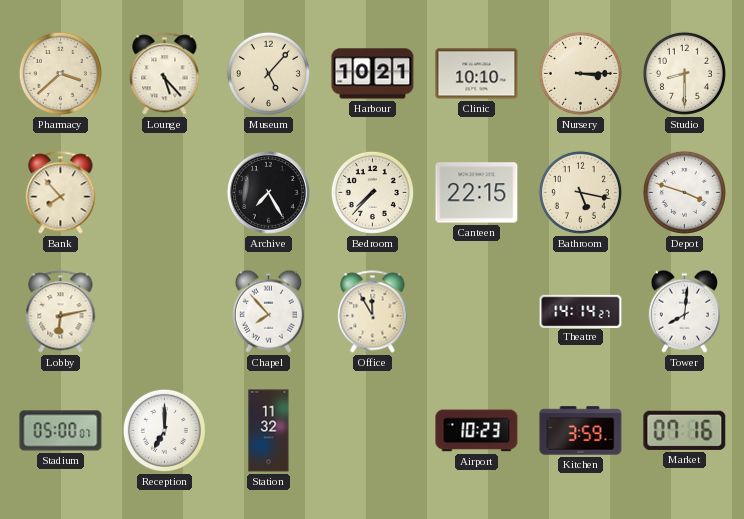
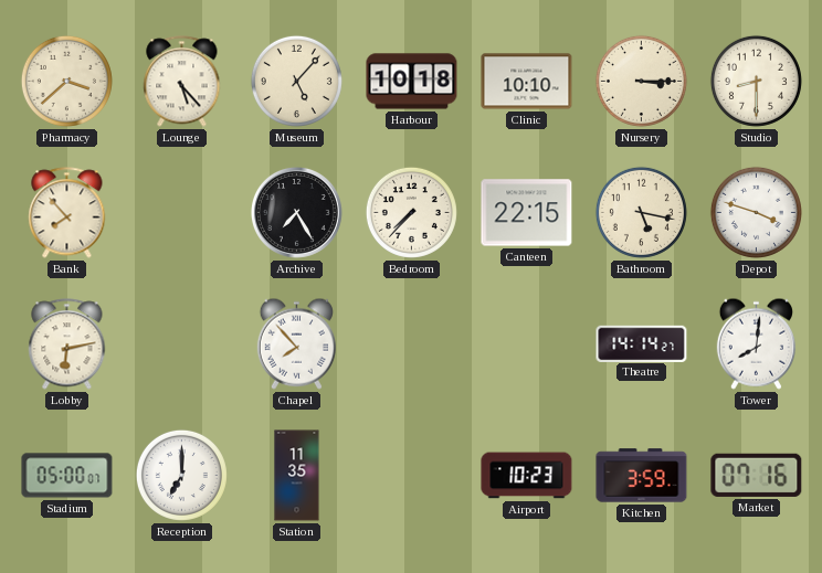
Harbour: 10:21 -> 10:18 (412, 82)
Office: 11:55 -> none (373, 312)
Station: 11:32 -> 11:35 (297, 476)
